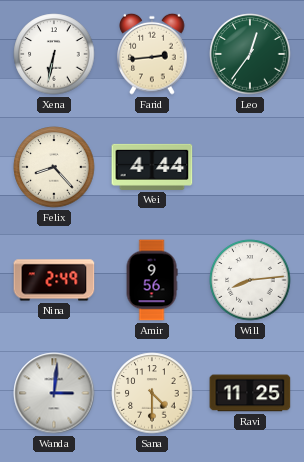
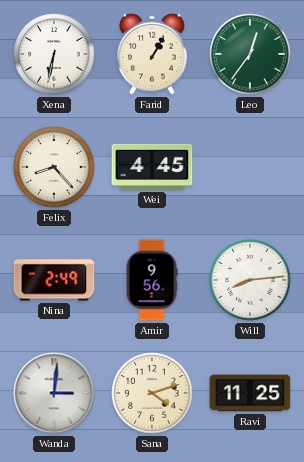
Farid: 2:44 -> 1:05 (152, 54)
Wei: 4:44 -> 4:45 (152, 167)
Sana: 4:30 -> 4:12 (152, 393)
